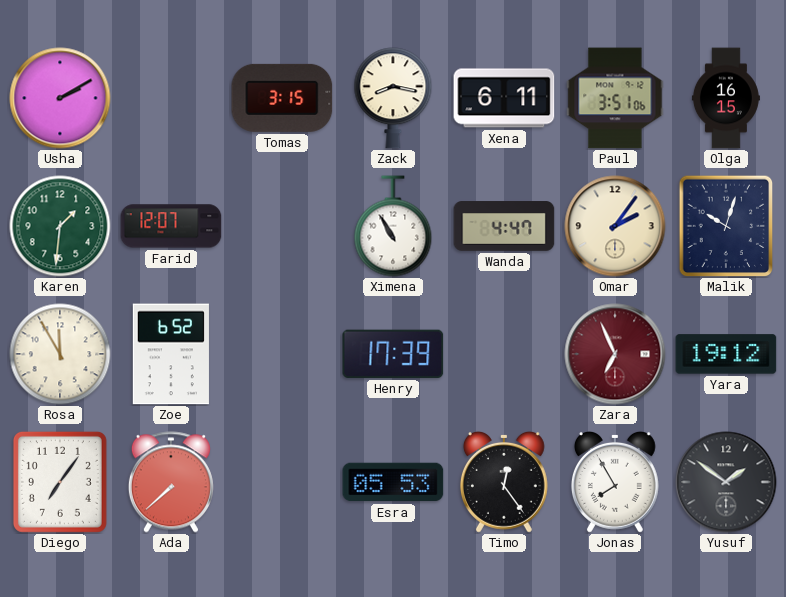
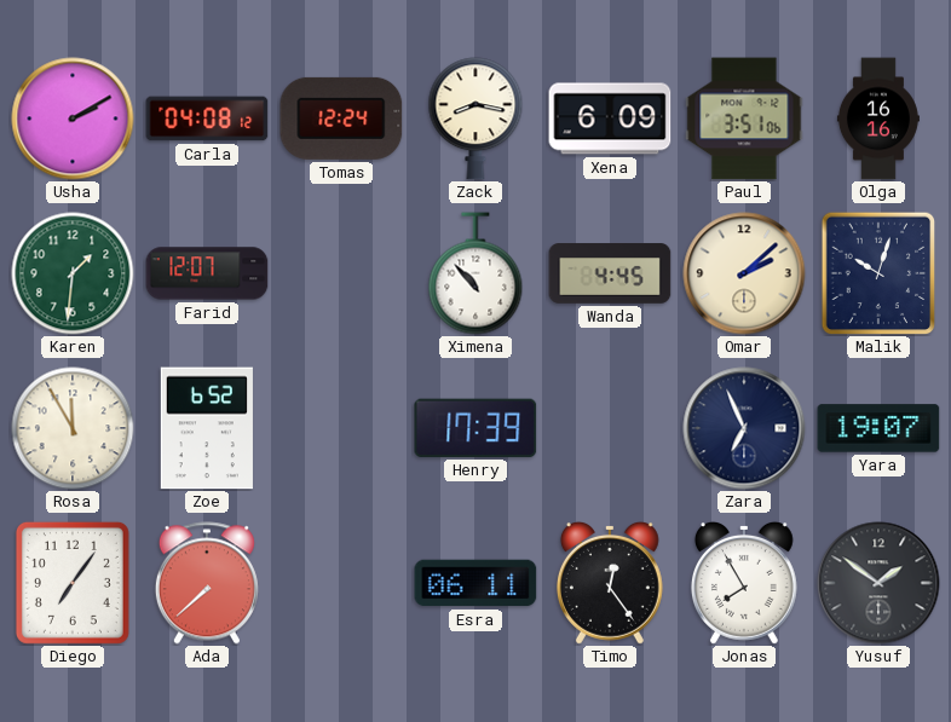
Carla: none -> 04:08 (207, 119)
Tomas: 3:15 -> 12:24 (341, 119)
Xena: 6:11 -> 6:09 (610, 119)
Olga: 16:15 -> 16:16 (878, 119)
Ximena: 10:55 -> 10:53 (475, 273)
Wanda: 4:47 -> 4:45 (610, 273)
Omar: 2:06 -> 2:08 (744, 273)
Zara dial: burgundy -> navy (744, 428)
Yara: 19:12 -> 19:07 (878, 428)
Esra: 05:53 -> 06:11 (475, 583)
